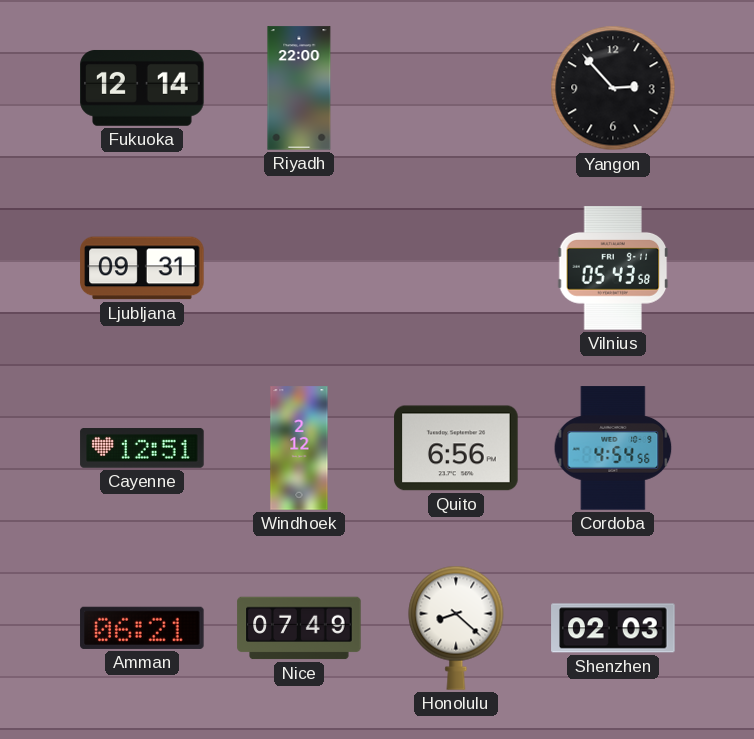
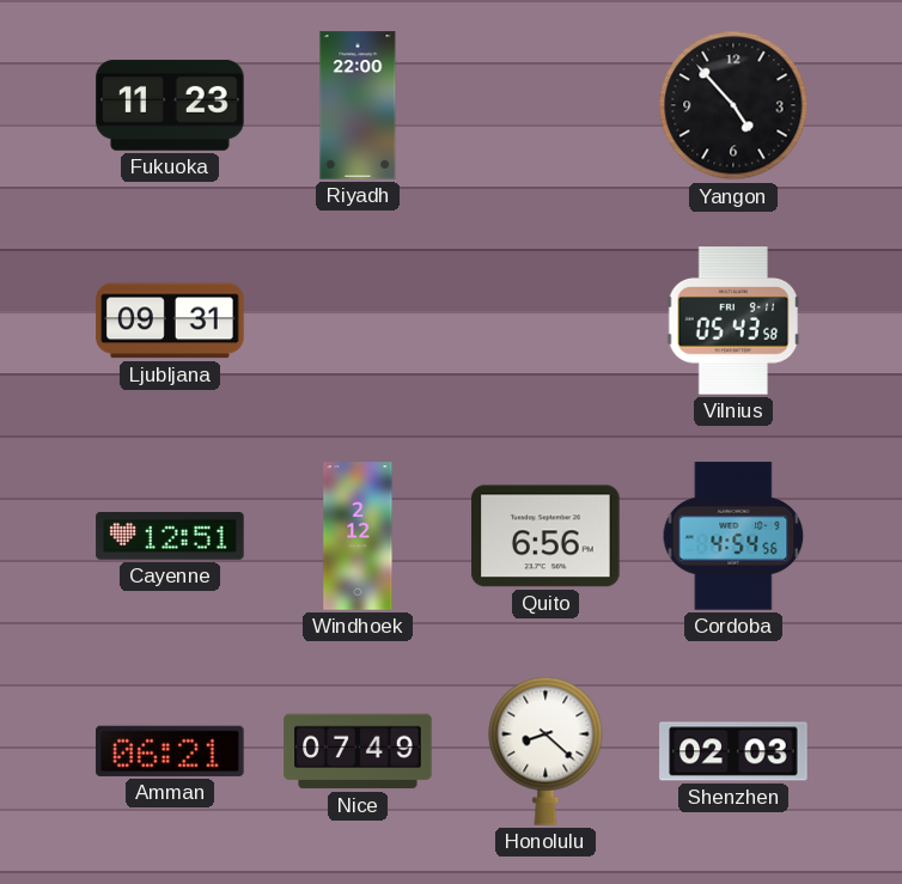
Fukuoka: 12:14 -> 11:23 (170, 105)
Yangon: 2:53 -> 4:53 (733, 105)
